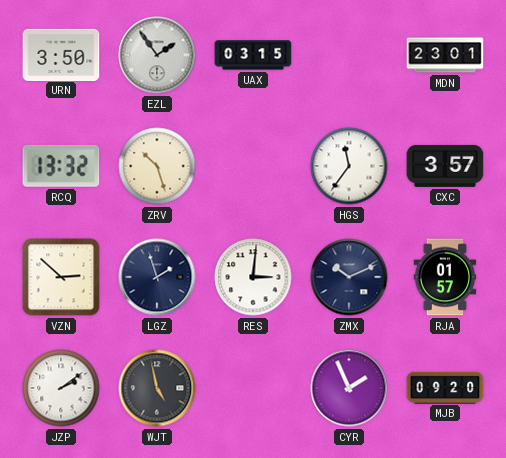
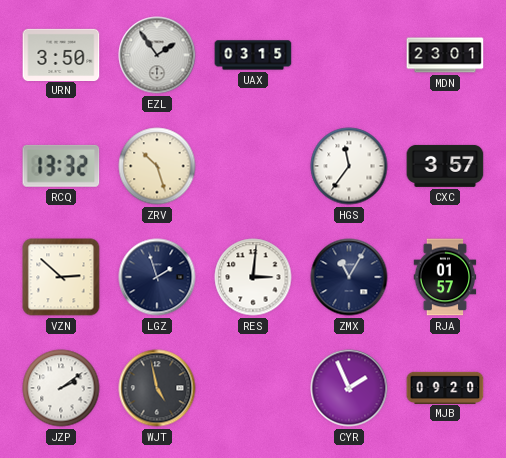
ZMX: 10:11 -> 11:05 (349, 277)
